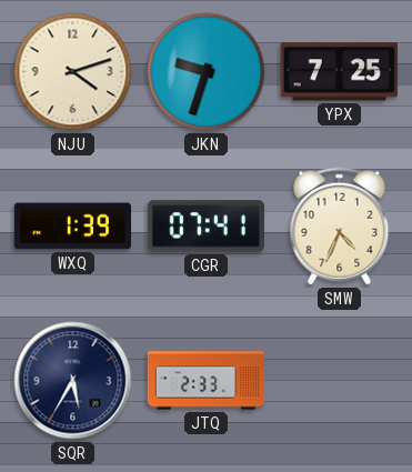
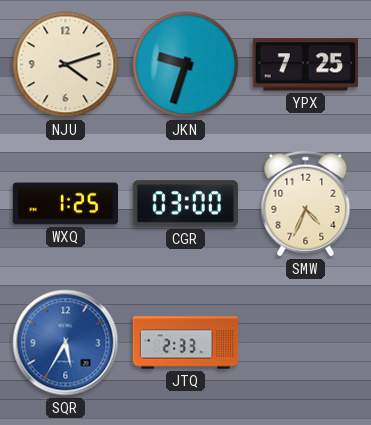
WXQ: 1:39 -> 1:25 (65, 204)
CGR: 07:41 -> 03:00 (185, 204)
SQR dial: navy -> blue (66, 343)
